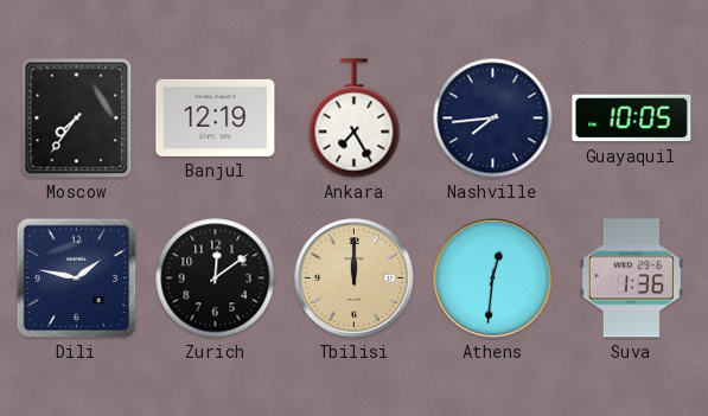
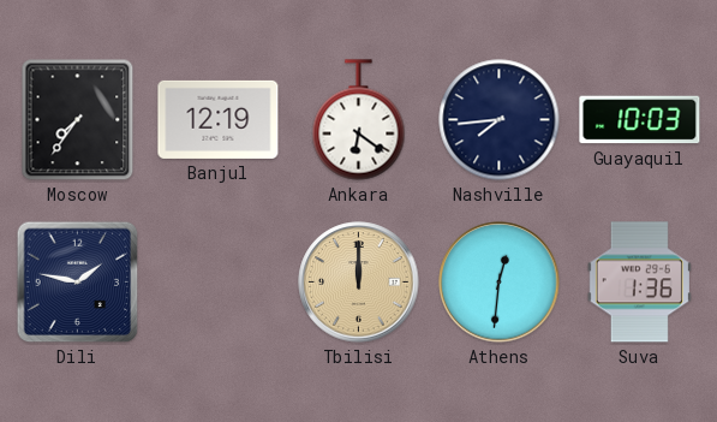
Ankara: 7:25 -> 6:21 (359, 120)
Guayaquil: 10:05 -> 10:03 (640, 120)
Zurich: 12:09 -> none (216, 279)
